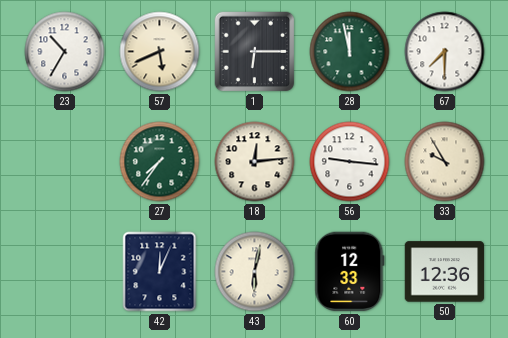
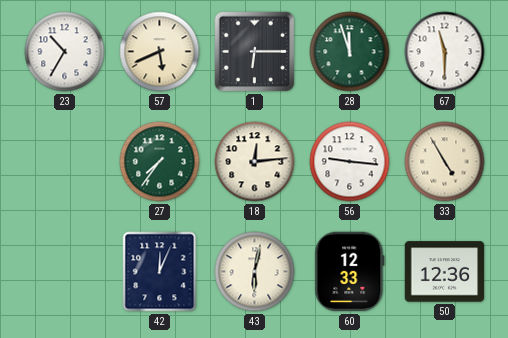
28: 11:58 -> 11:57 (350, 52)
67: 7:30 -> 11:30 (445, 52)
33: 9:55 -> 4:55 (445, 162)
